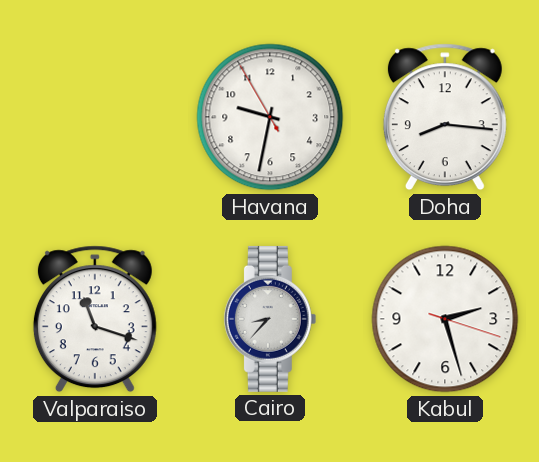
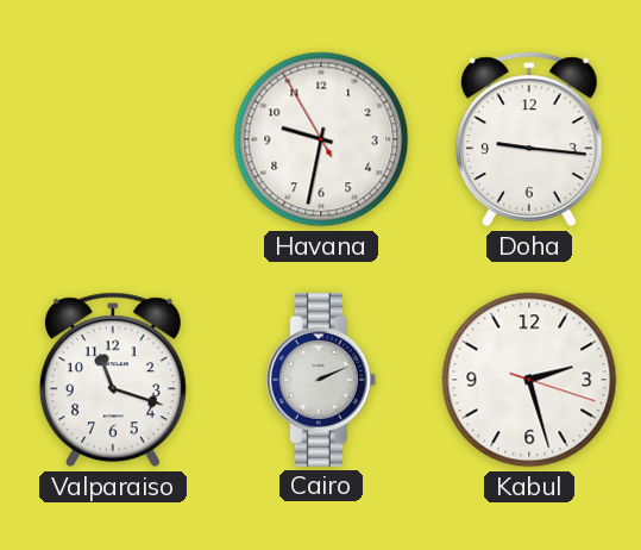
Doha: 8:16 -> 9:16 (529, 139)
Cairo: 8:37 -> 2:11 (321, 380)
